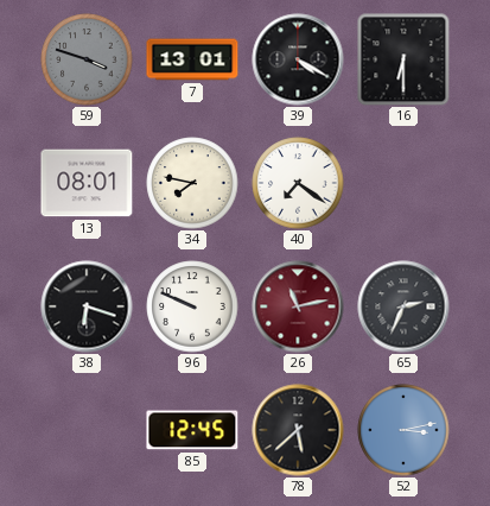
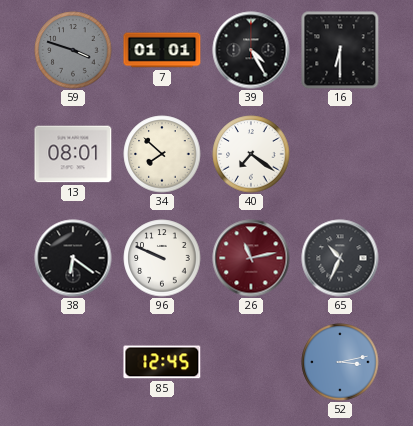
7: 13:01 -> 01:01 (162, 50)
39: 4:20 -> 4:25 (251, 50)
34: 7:47 -> 7:52 (162, 154)
38: 6:18 -> 6:21 (73, 258)
65: 2:34 -> 10:34 (340, 258)
78: 5:38 -> none (298, 430)
